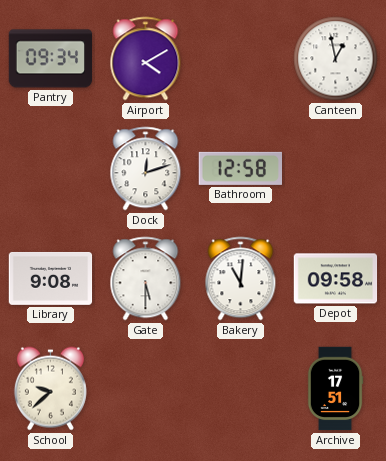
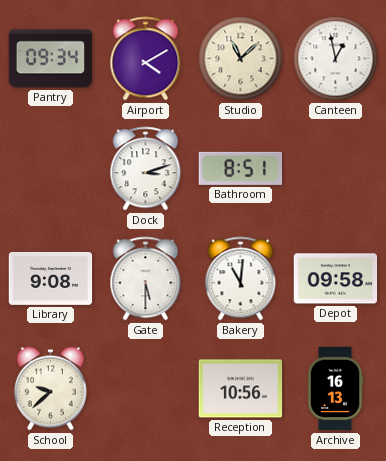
Studio: none -> 11:08 (241, 59)
Dock: 12:12 -> 3:12 (146, 169)
Bathroom: 12:58 -> 8:51 (240, 168)
Reception: none -> 10:56 (241, 389)
Archive: 17:51 -> 16:13 (335, 389)
